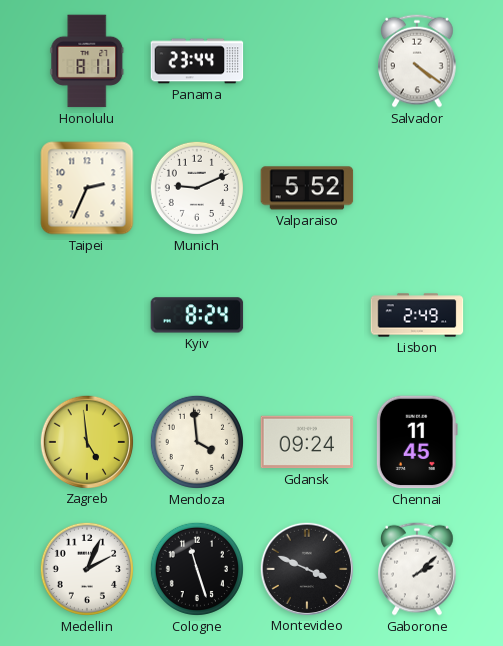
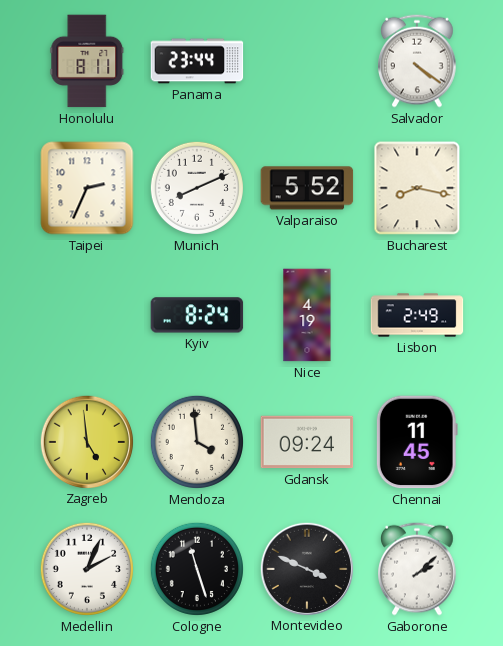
Munich: 9:11 -> 8:11 (197, 188)
Bucharest: none -> 8:17 (417, 188)
Nice: none -> 4:19 (307, 315)
